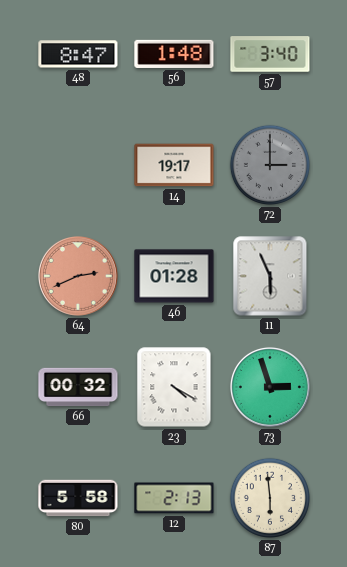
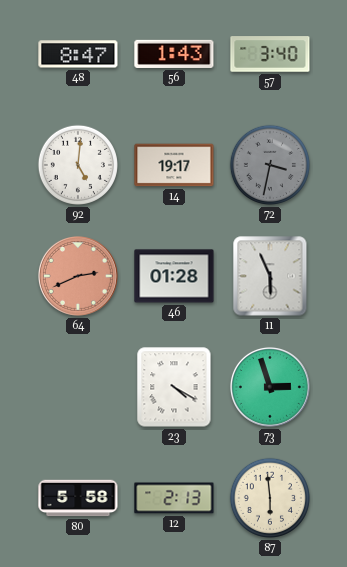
56: 1:48 -> 1:43 (174, 54)
92: none -> 5:01 (78, 165)
72: 3:00 -> 3:32 (270, 165)
66: 00:32 -> none (78, 387)
